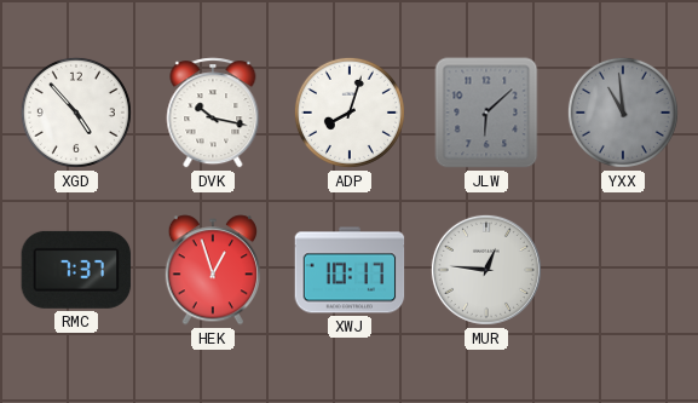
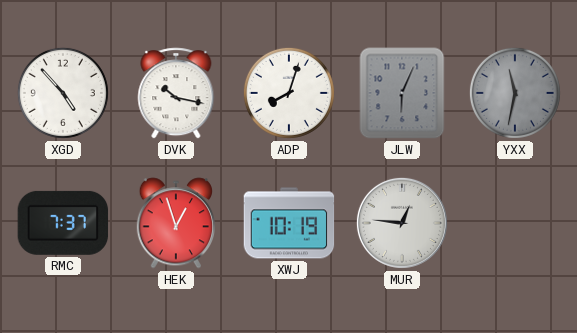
JLW: 6:08 -> 6:04 (402, 93)
YXX: 10:59 -> 11:32 (515, 93)
XWJ: 10:17 -> 10:19 (289, 223)
